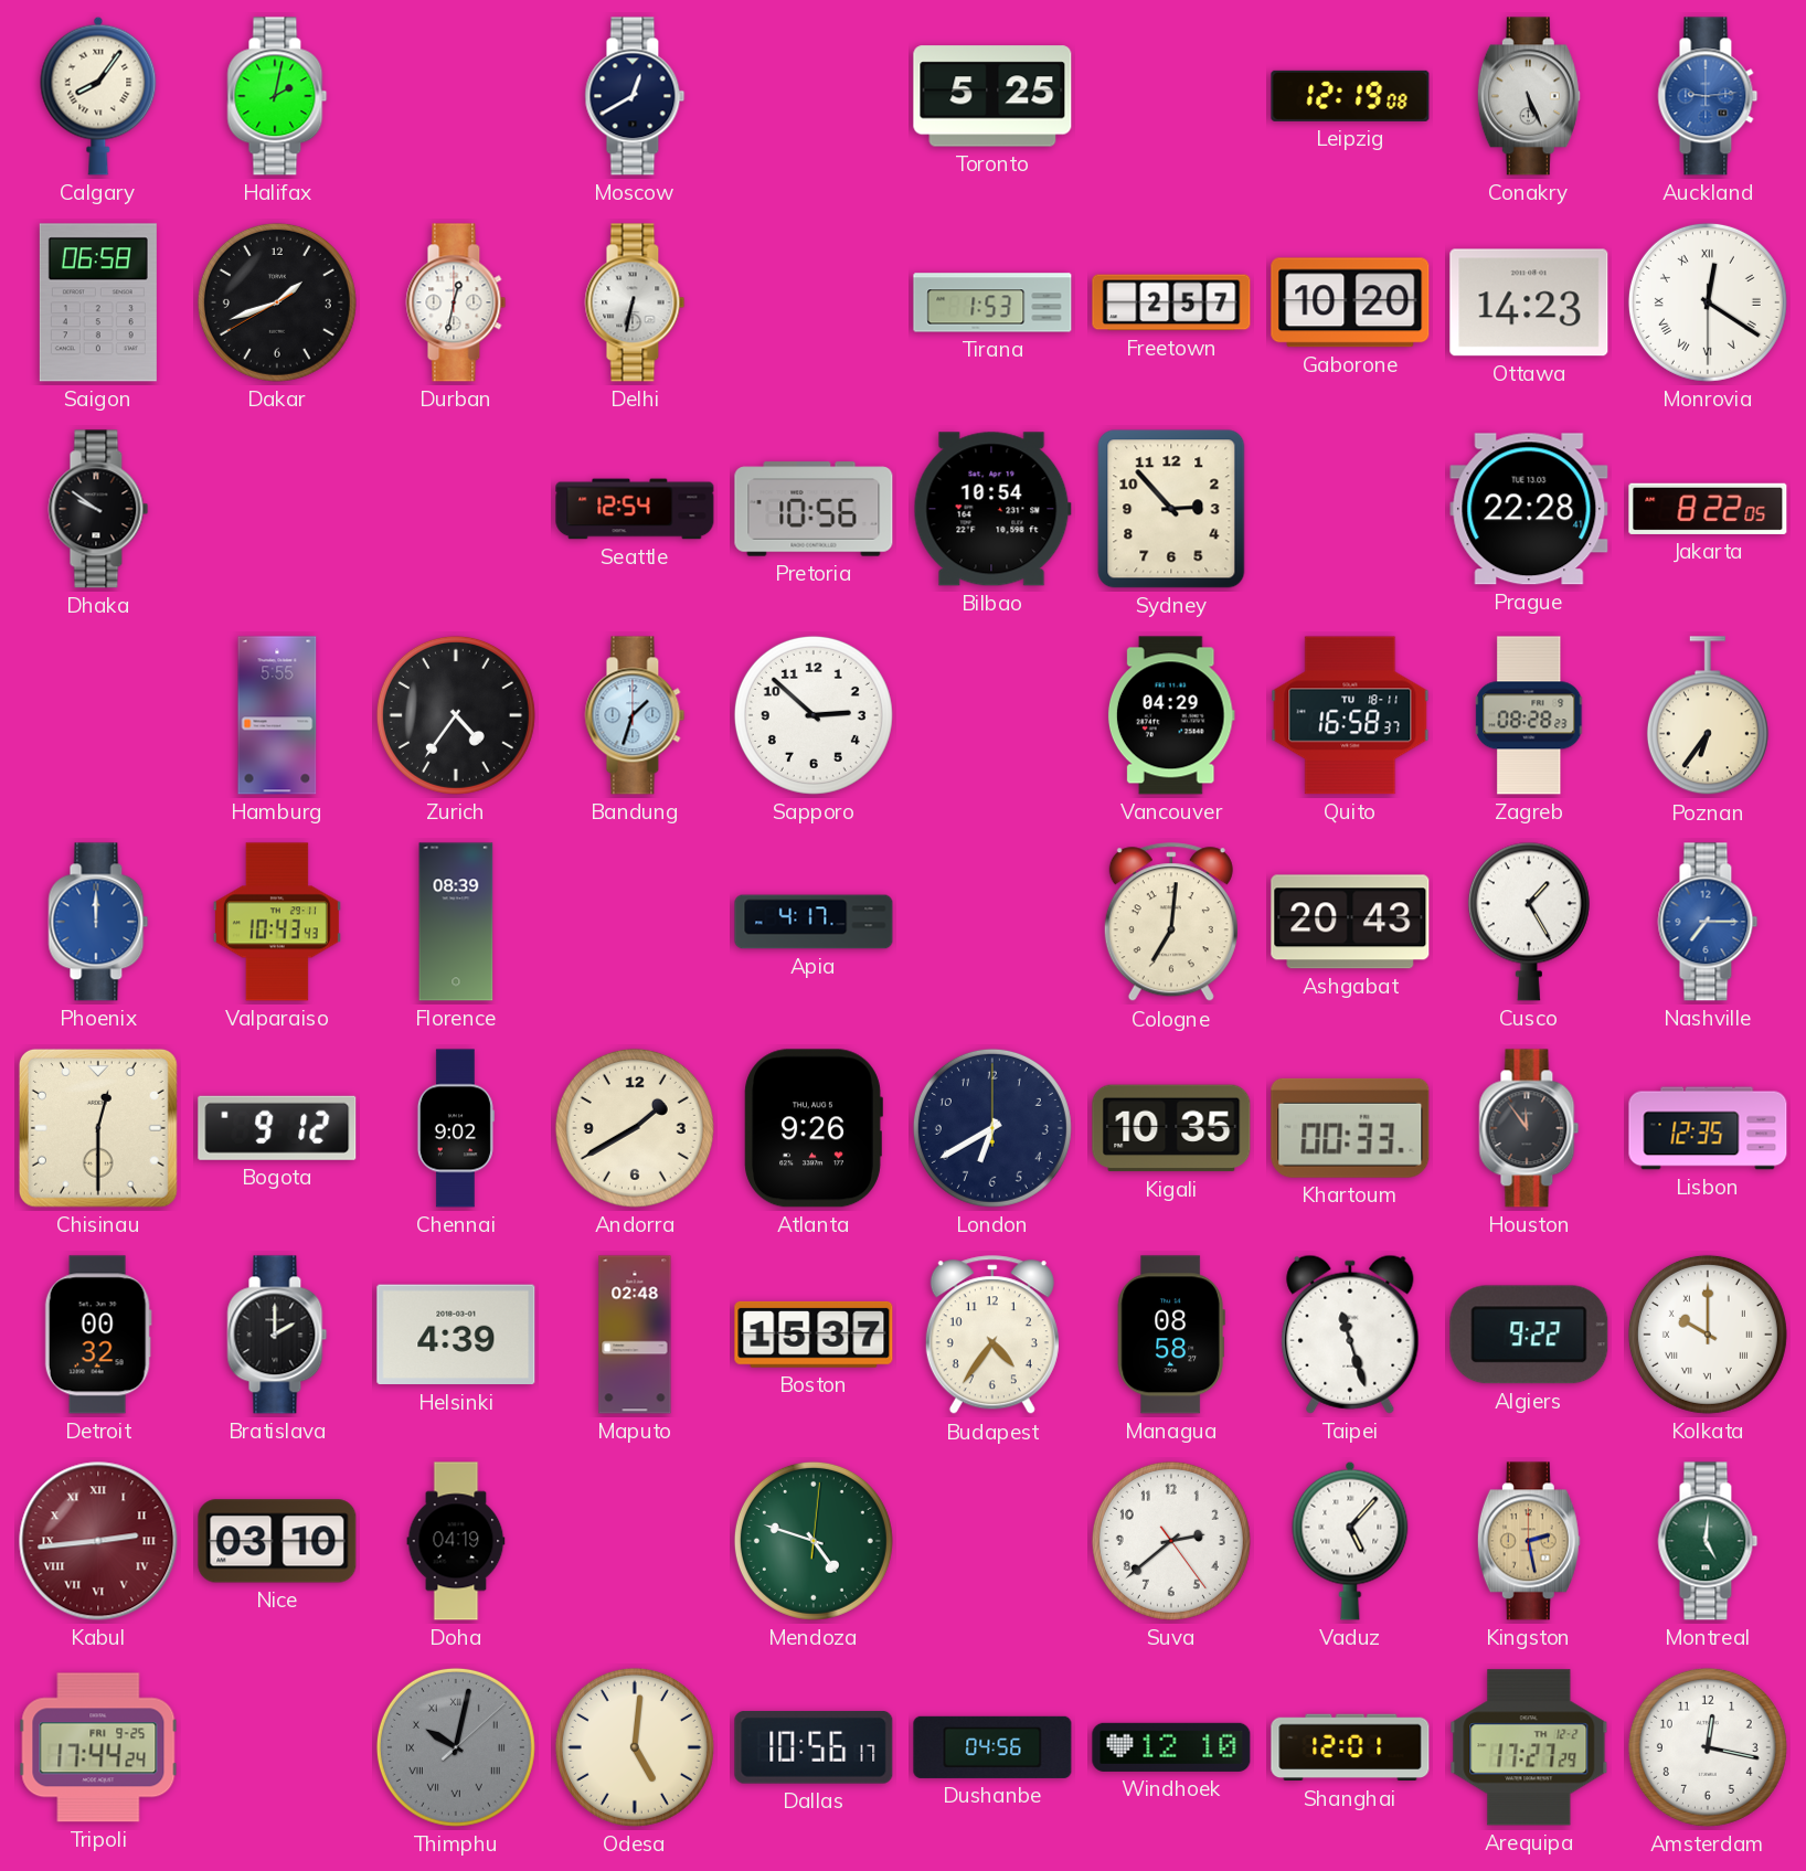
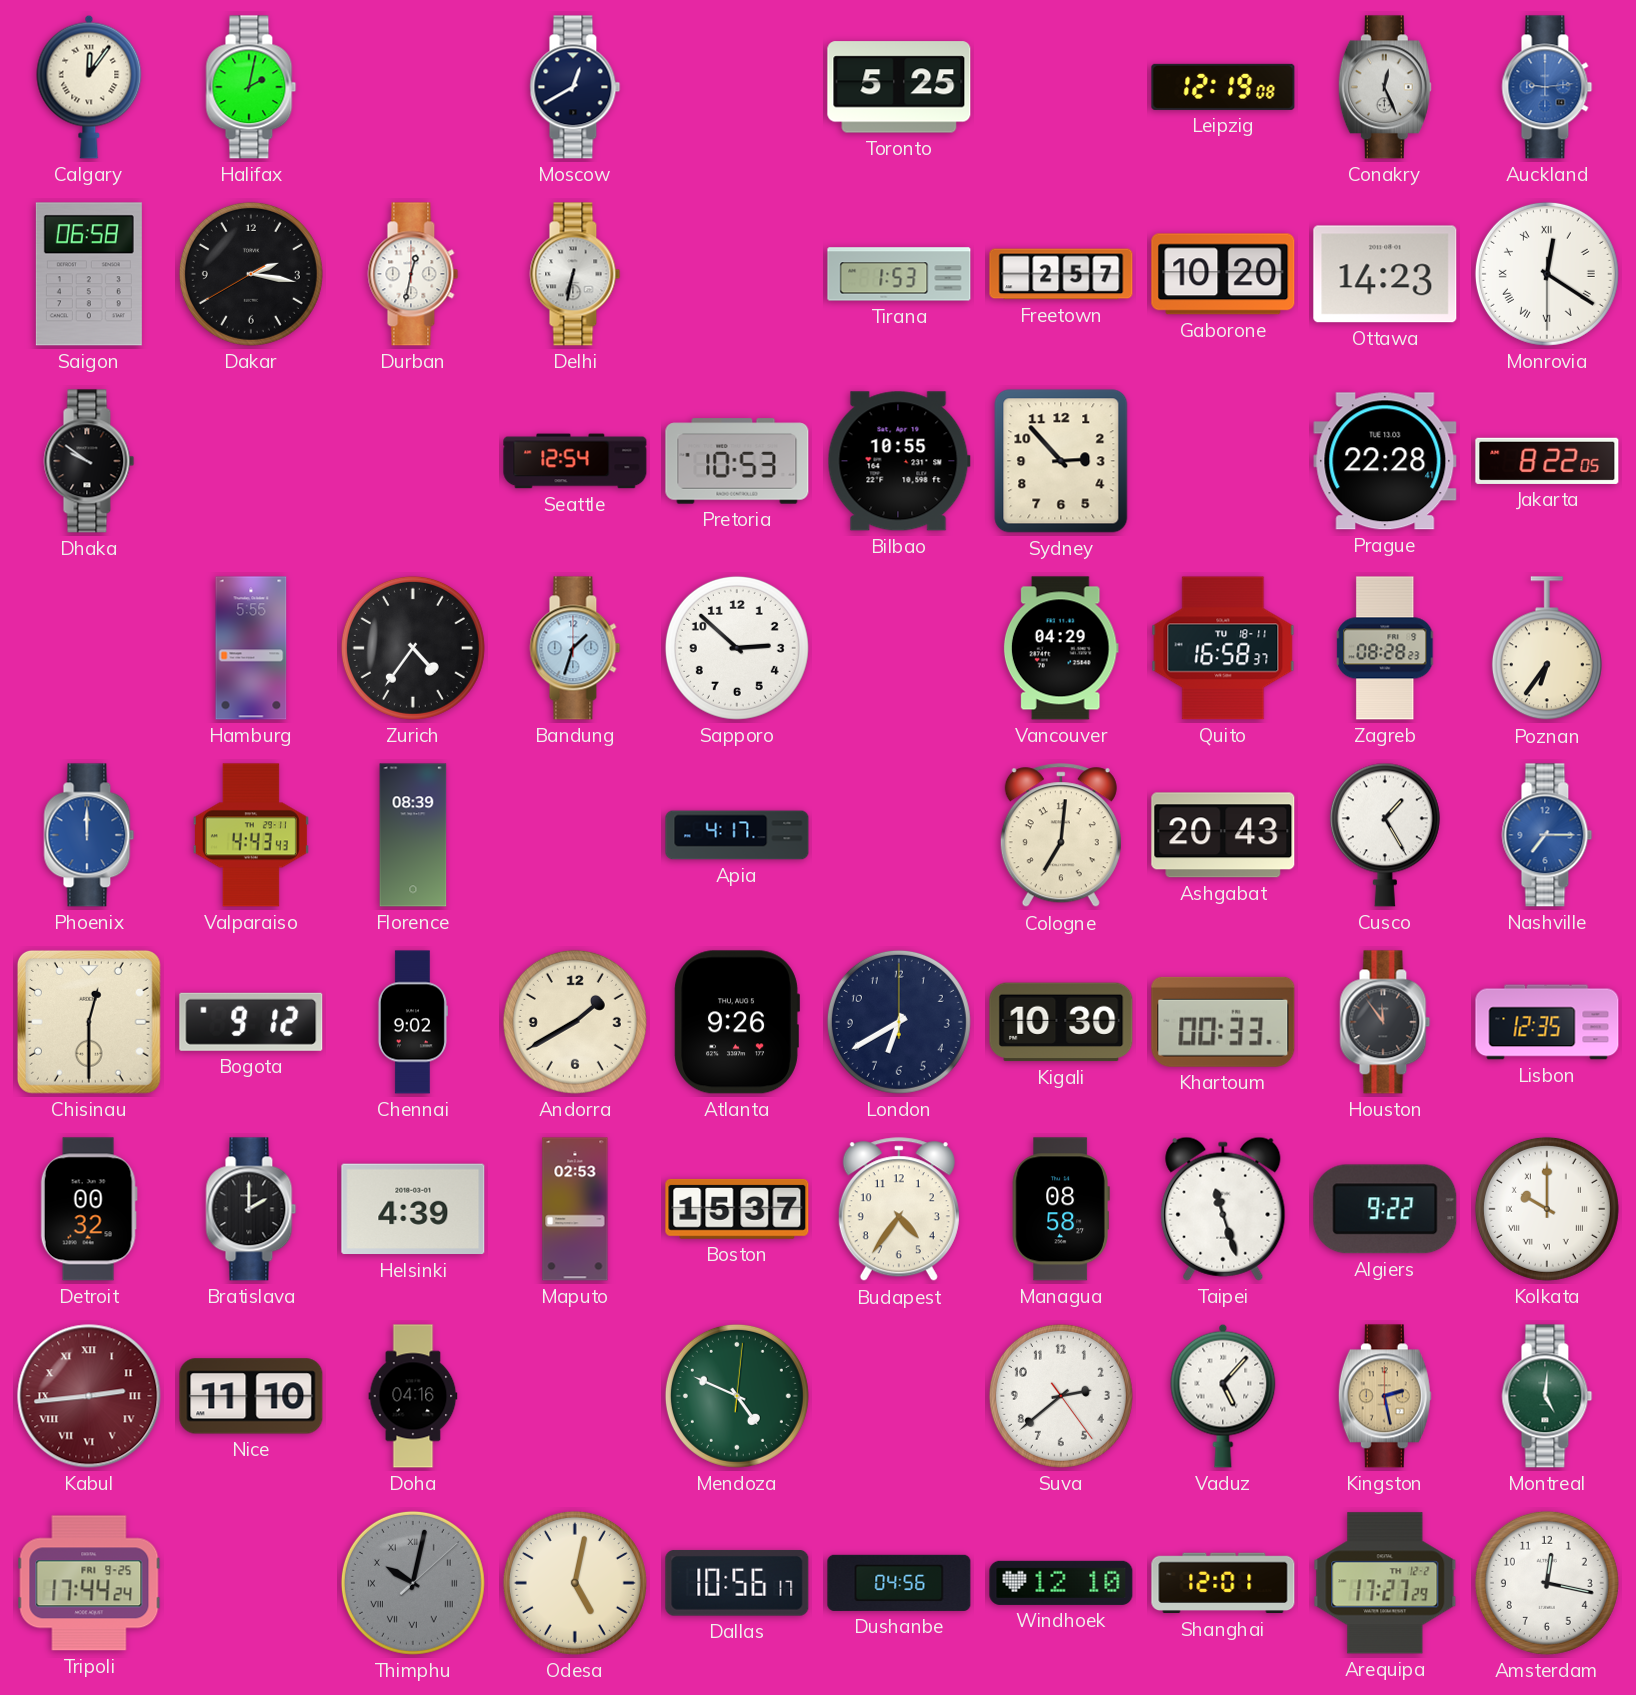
Calgary: 8:06 -> 12:06 (89, 87)
Conakry: 5:26 -> 12:26 (1385, 87)
Dakar: 1:41 -> 2:16 (251, 274)
Pretoria: 10:56 -> 10:53 (737, 461)
Bilbao: 10:54 -> 10:55 (899, 461)
Valparaiso: 10:43 -> 4:43 (251, 835)
Kigali: 10:35 -> 10:30 (1061, 1022)
Maputo: 02:48 -> 02:53 (575, 1209)
Nice: 03:10 -> 11:10 (251, 1396)
Doha: 04:19 -> 04:16 (413, 1396)
Mendoza: 4:48 -> 4:49 (737, 1396)
Odesa: 5:01 -> 5:02 (575, 1583)
